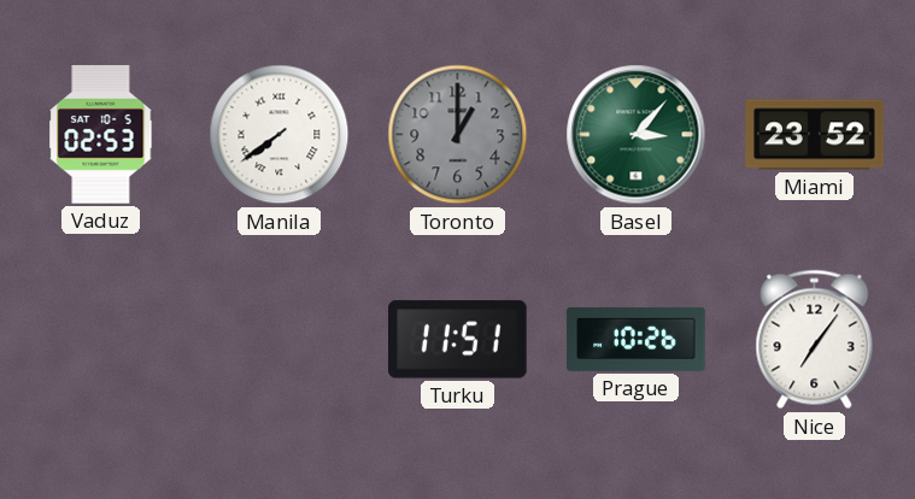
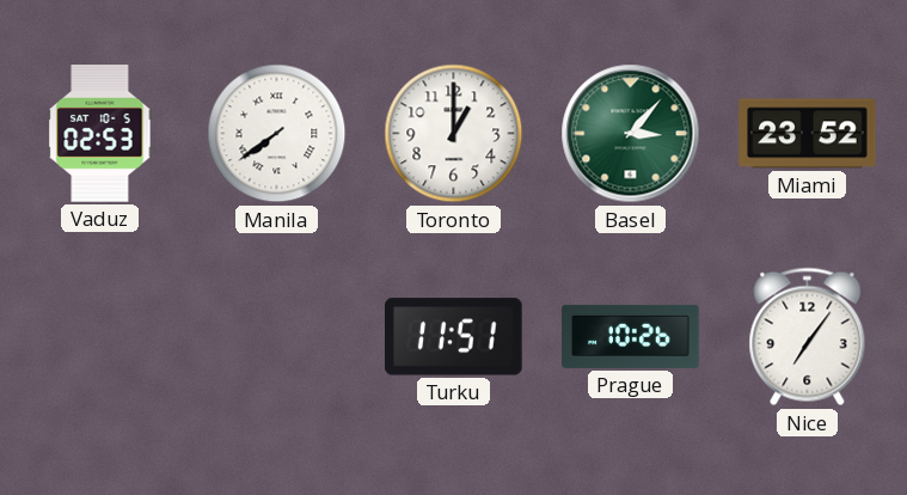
Toronto dial: grey -> white (454, 134)
